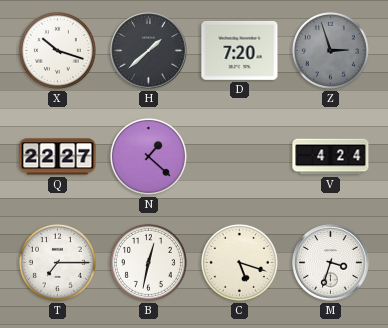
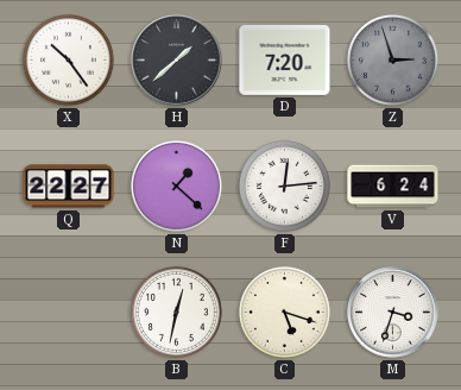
X: 10:18 -> 10:24 (68, 59)
F: none -> 12:14 (284, 185)
V: 4:24 -> 6:24 (393, 187)
T: 7:15 -> none (57, 262)
